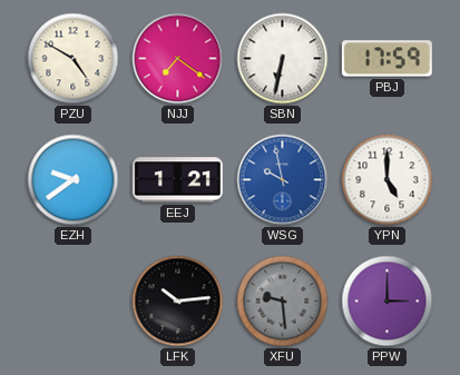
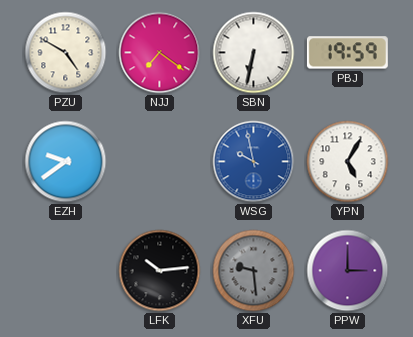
PBJ: 17:59 -> 19:59 (347, 53)
EEJ: 1:21 -> none (177, 180)
YPN: 5:00 -> 5:05 (348, 162)
